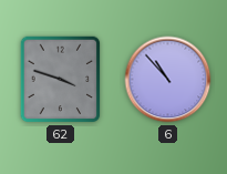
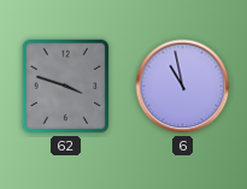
6: 10:53 -> 10:58 (183, 87)
